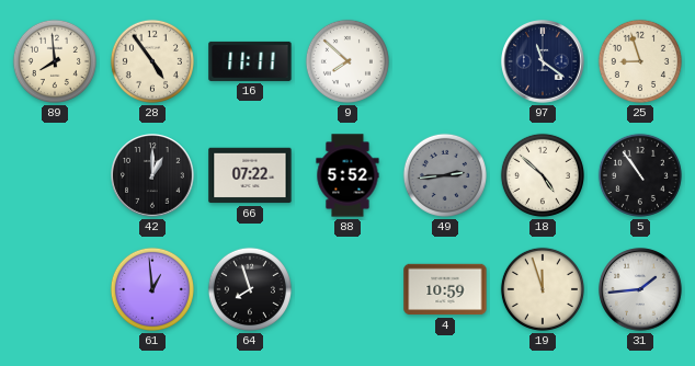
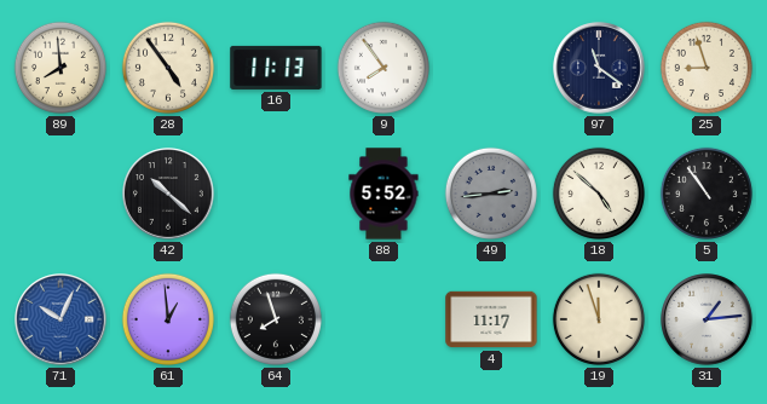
16: 11:11 -> 11:13 (276, 68)
9: 7:52 -> 7:54 (383, 68)
42: 1:00 -> 10:22 (168, 194)
66: 07:22 -> none (250, 175)
71: none -> 10:04 (60, 319)
4: 10:59 -> 11:17 (491, 319)
31: 1:44 -> 1:14 (707, 319)
